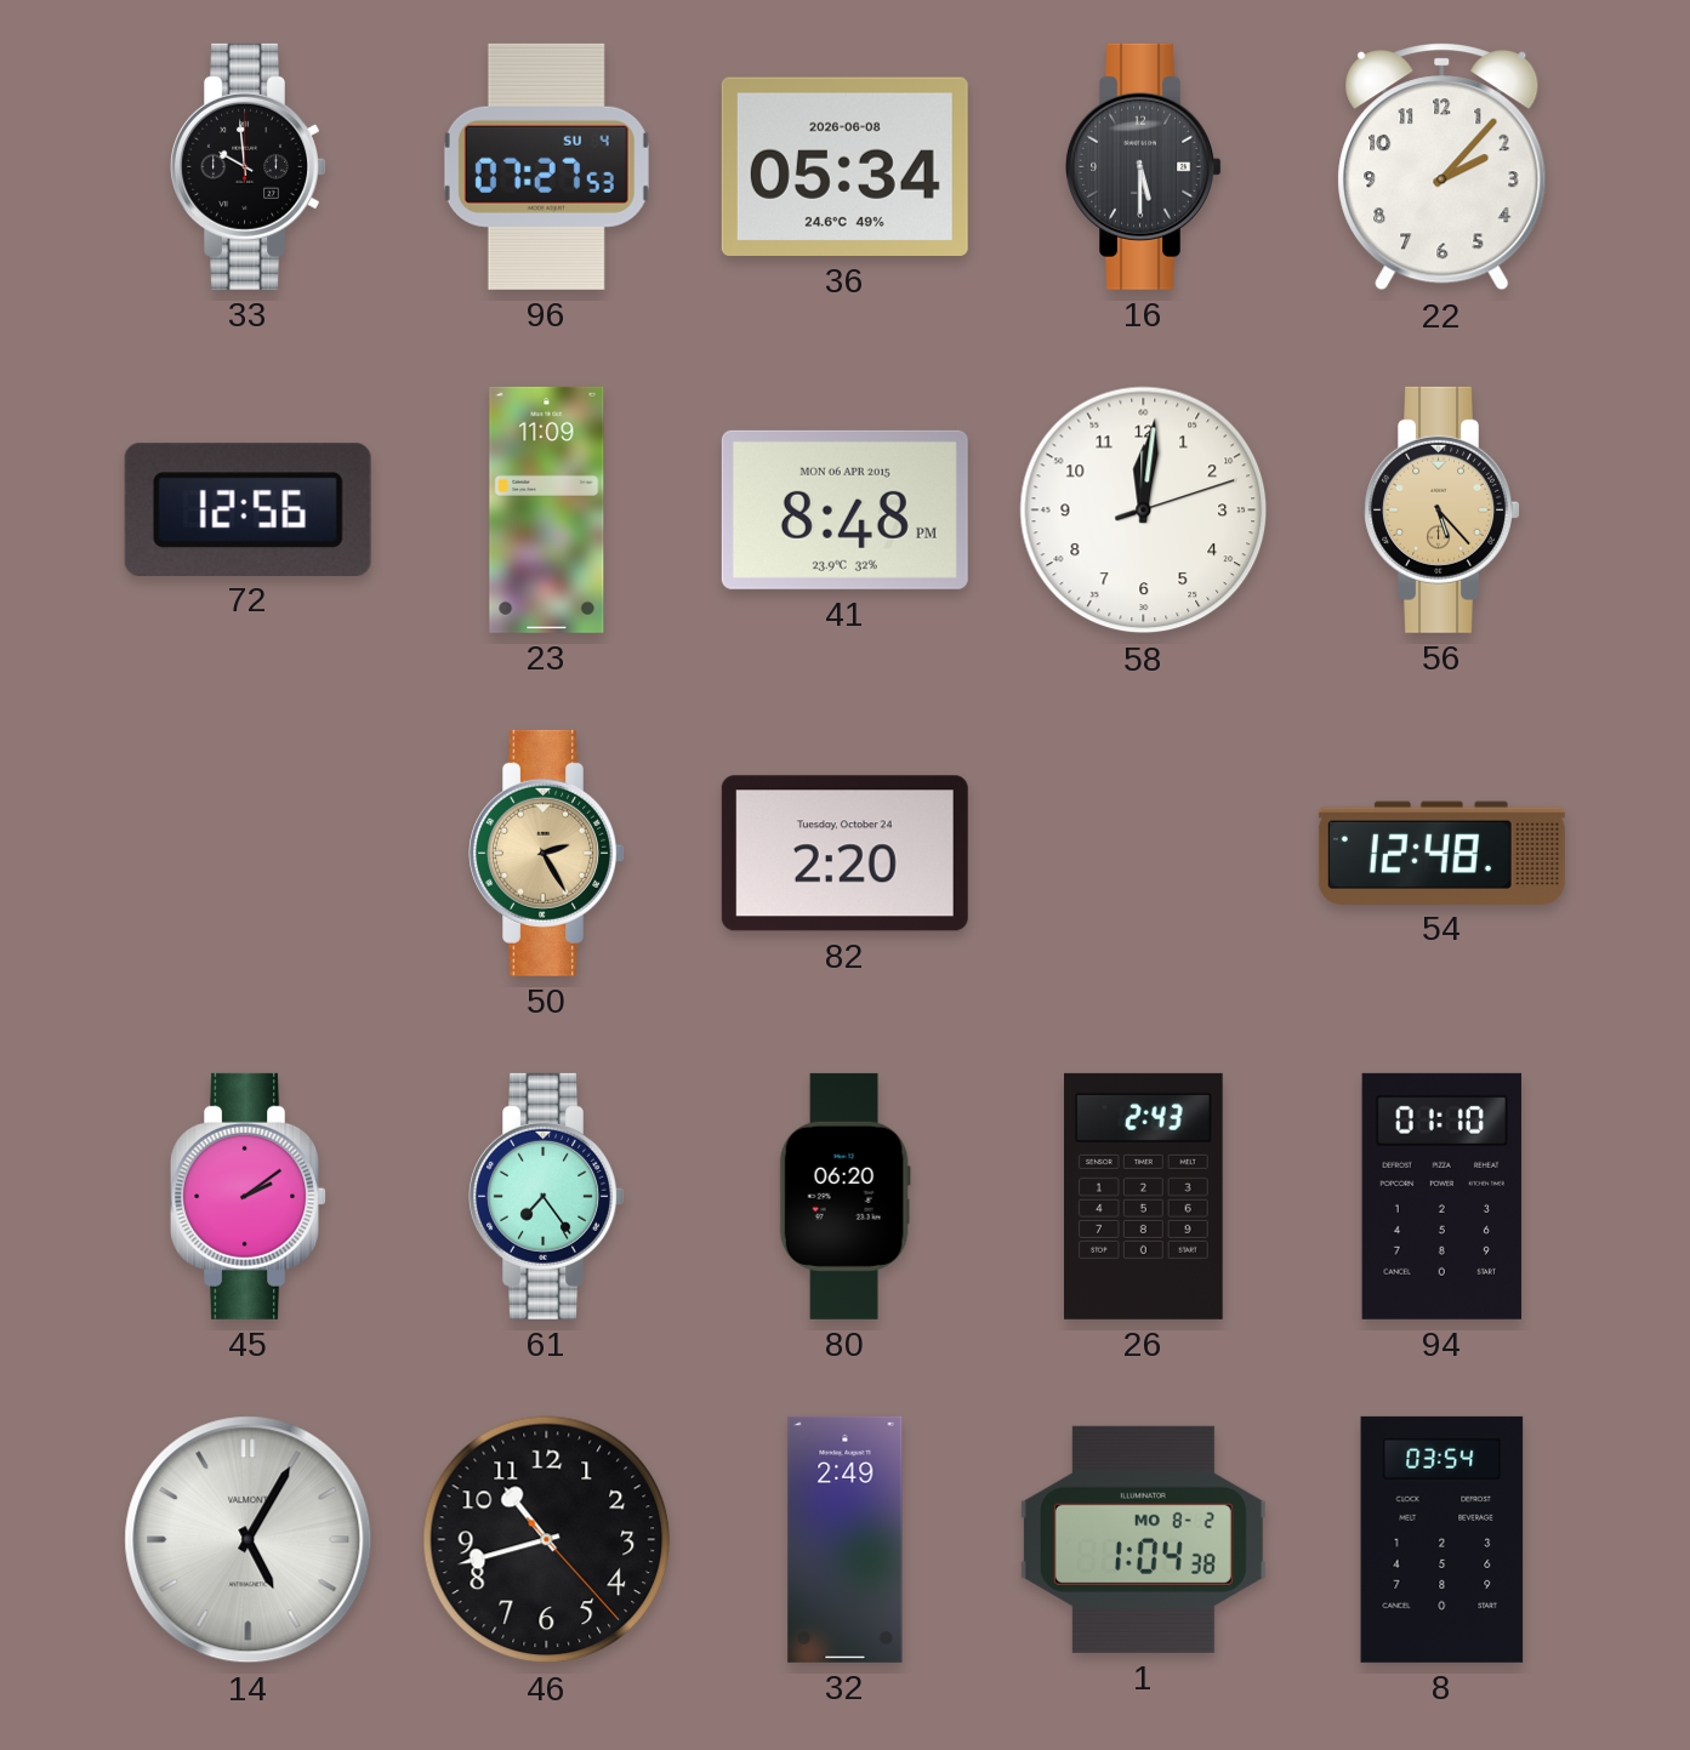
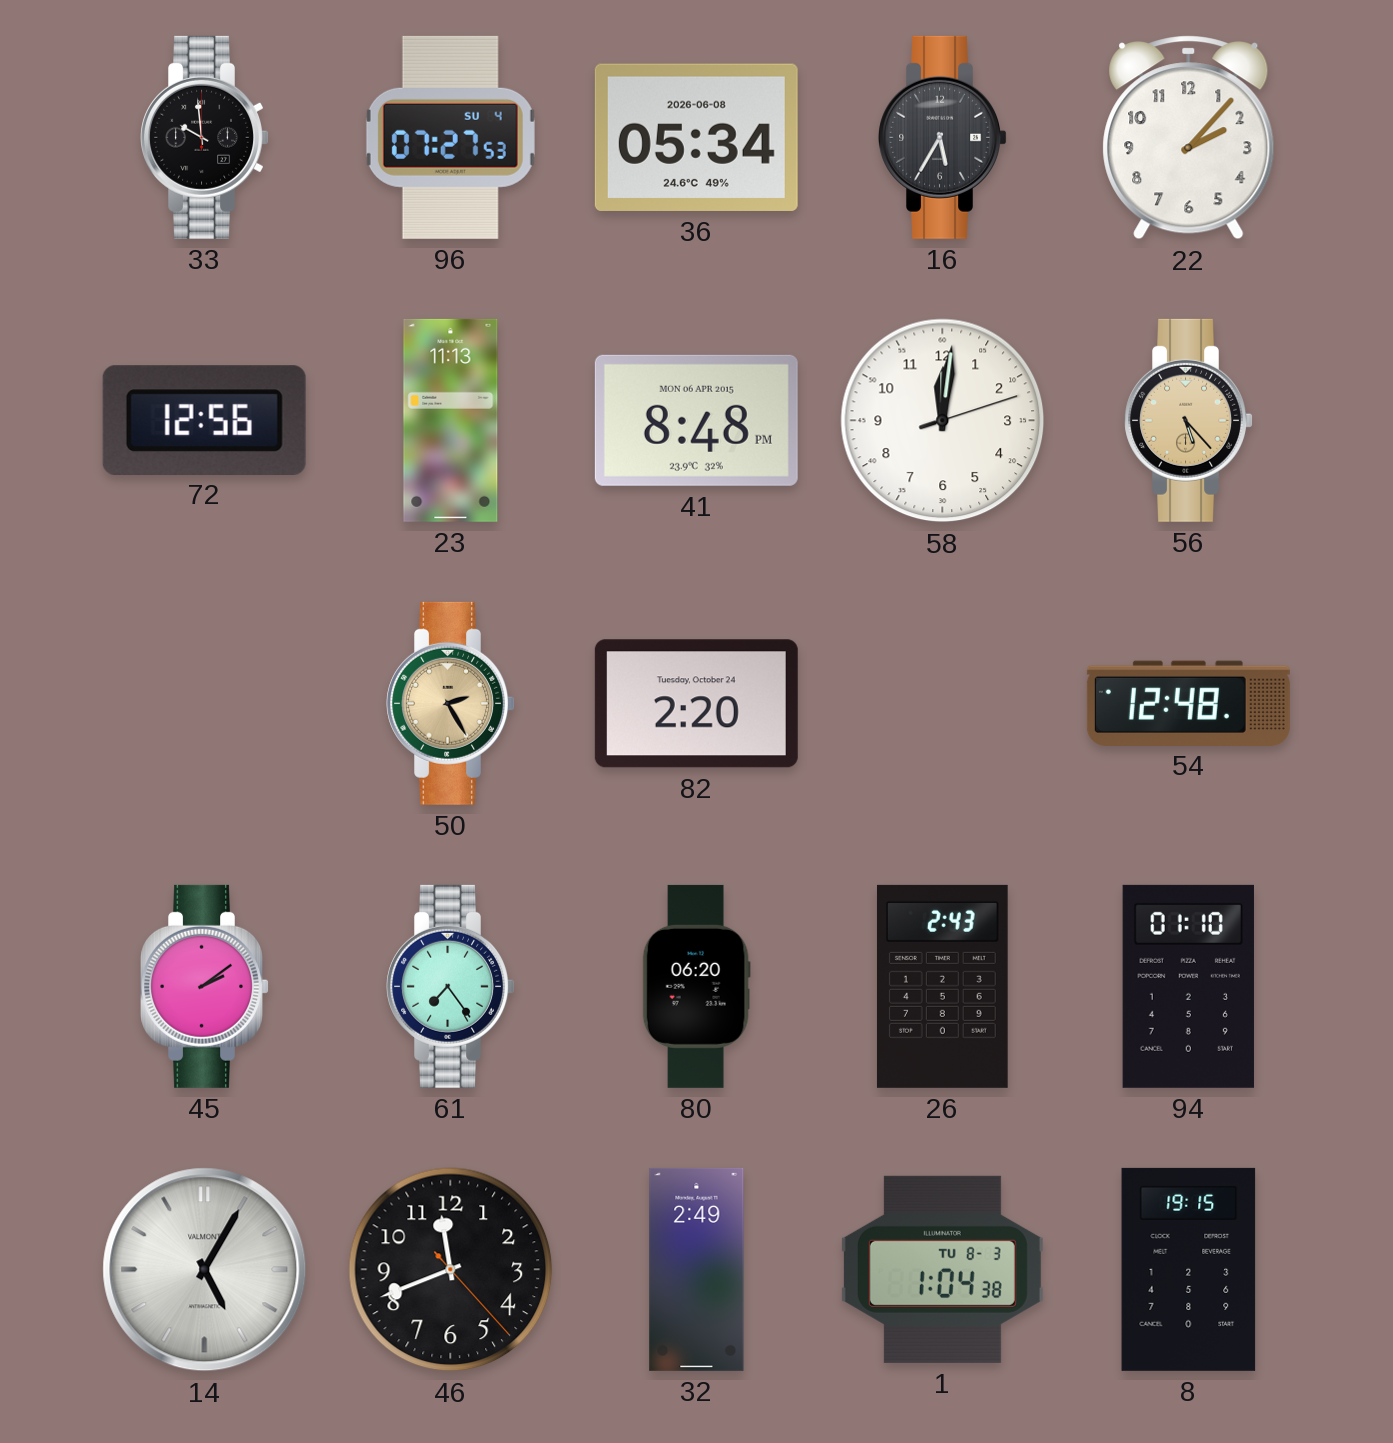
16: 5:30 -> 5:35 (942, 137)
23: 11:09 -> 11:13 (451, 420)
46: 10:42 -> 11:41 (451, 1270)
1 date: MO 8-2 -> TU 8-3 (942, 1269)
8: 03:54 -> 19:15 (1189, 1269)
